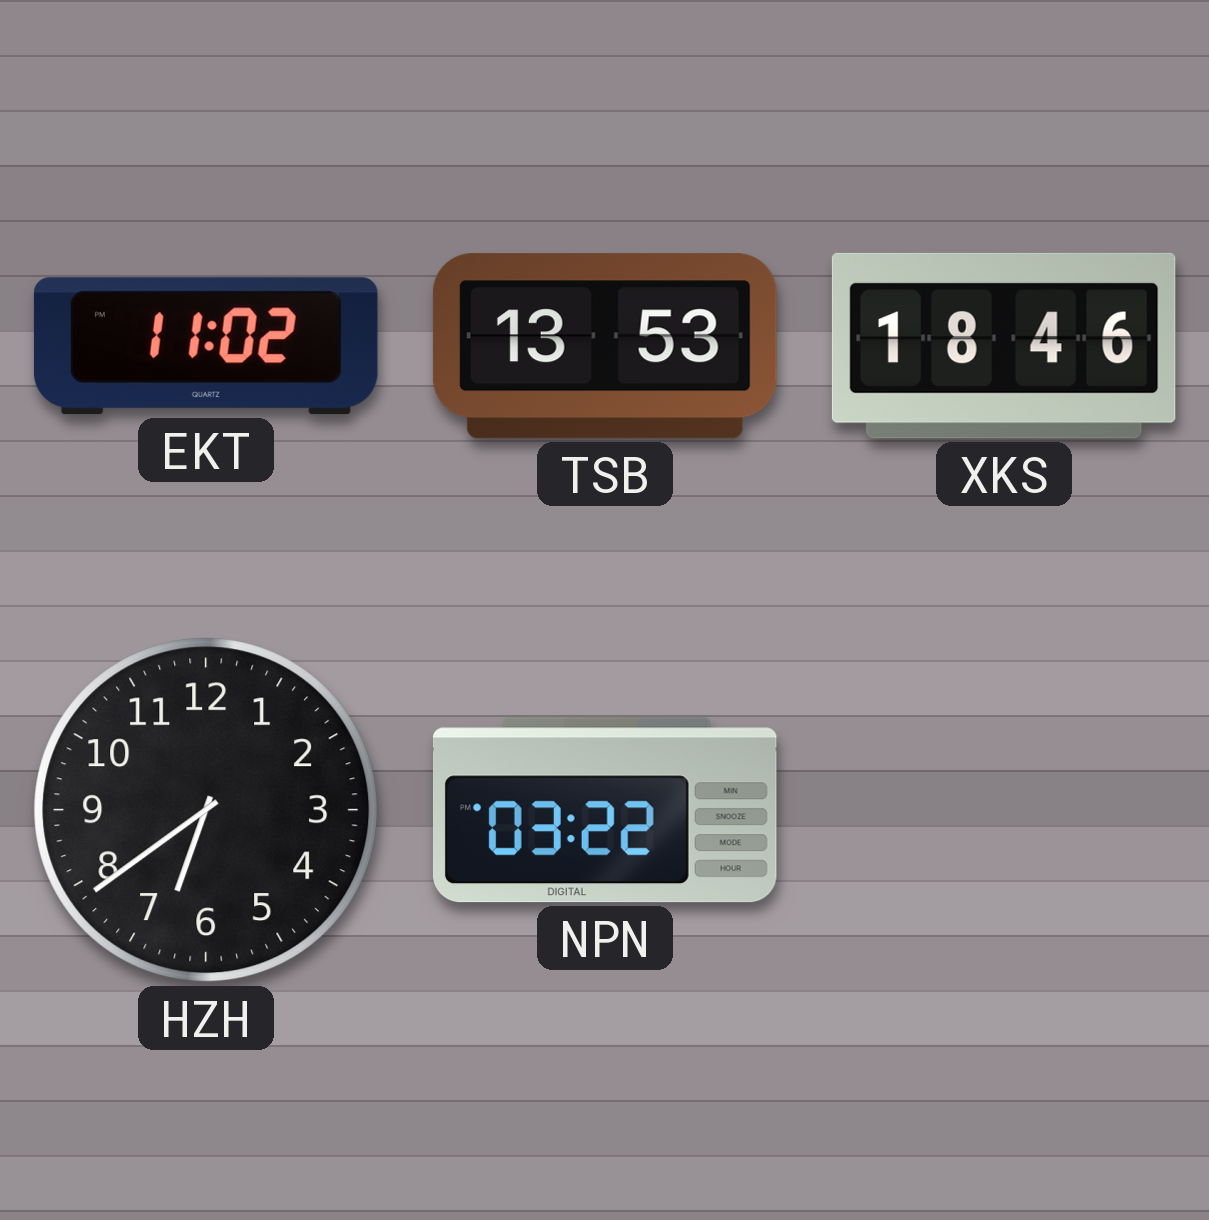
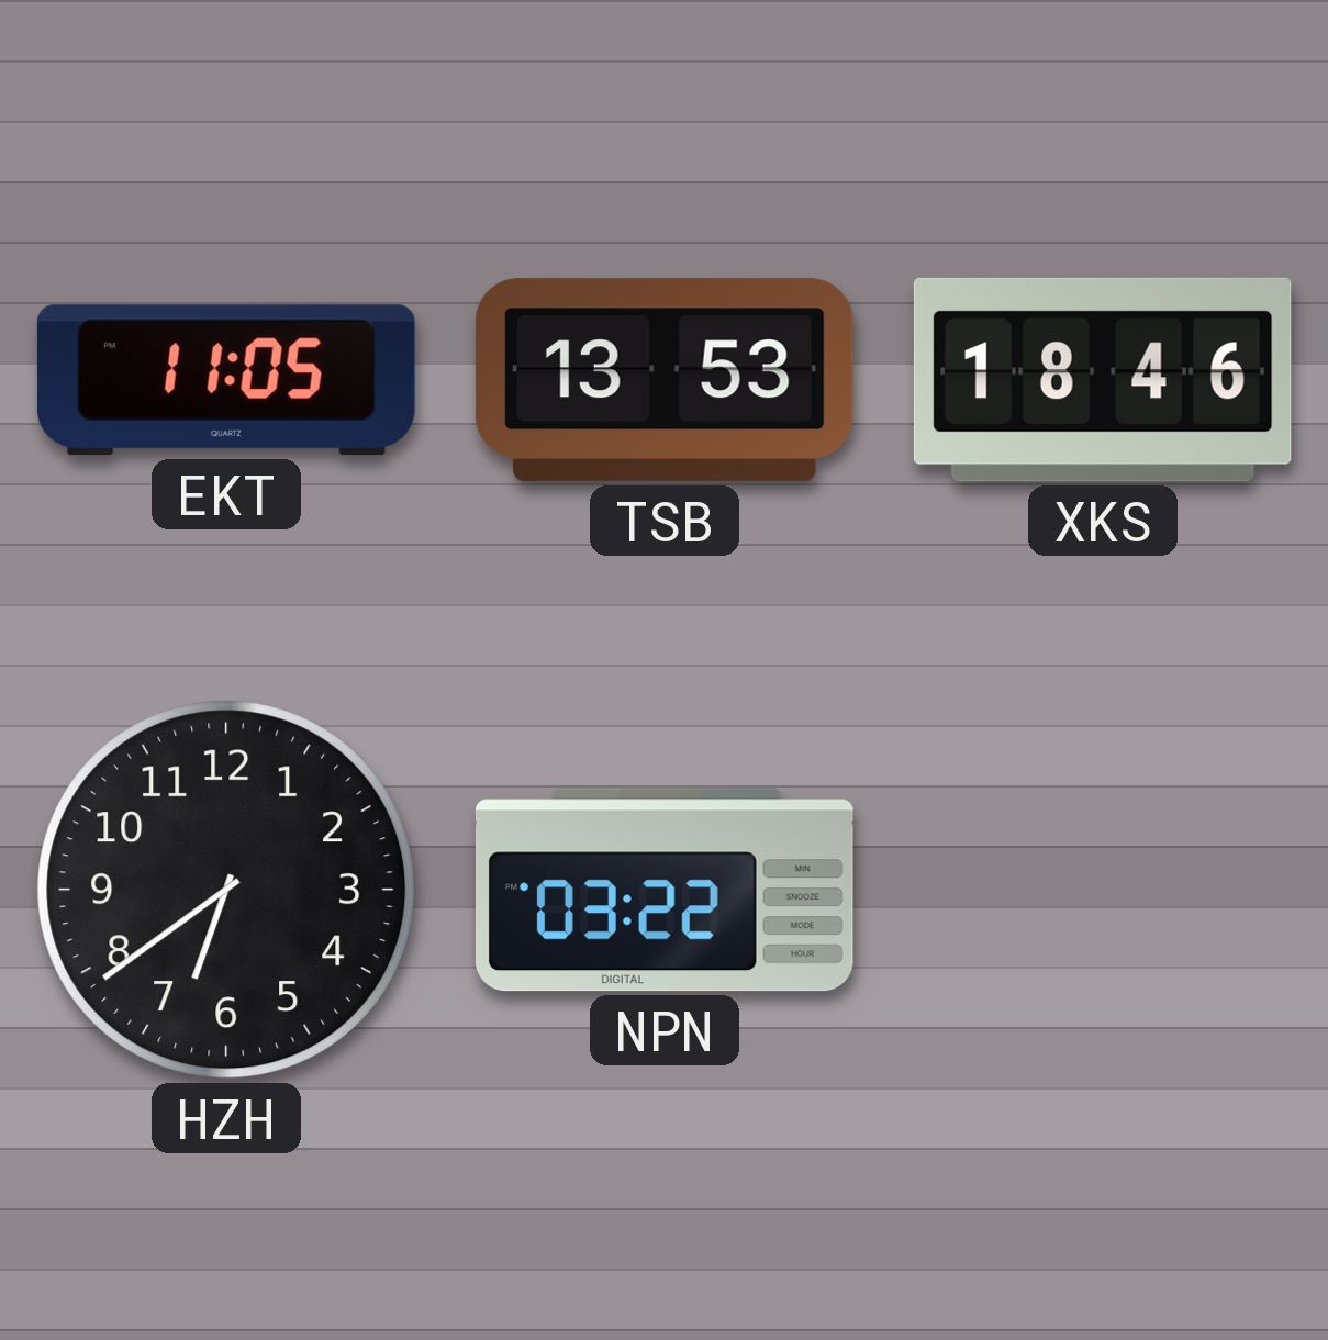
EKT: 11:02 -> 11:05 (226, 380)
